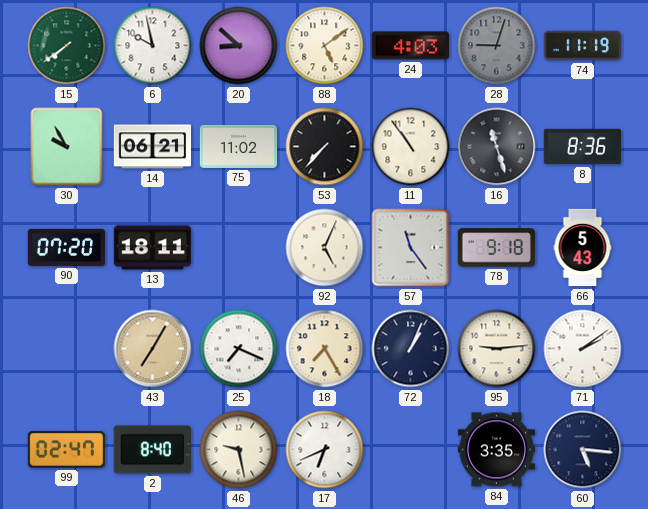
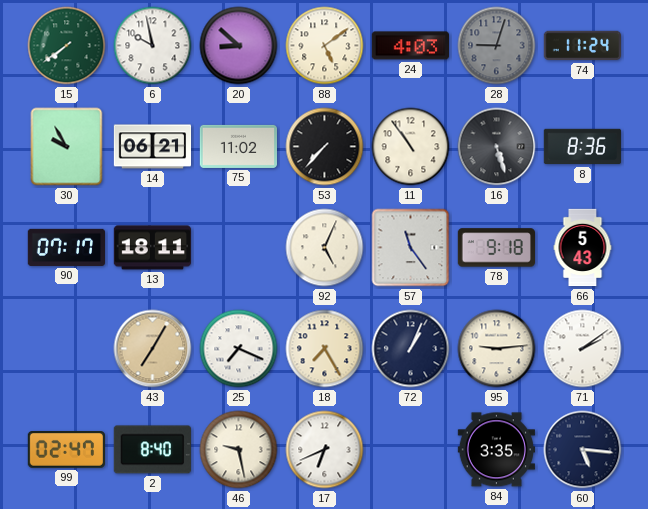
74: 11:19 -> 11:24 (583, 46)
16: 11:27 -> 5:27 (497, 147)
90: 07:20 -> 07:17 (66, 247)
